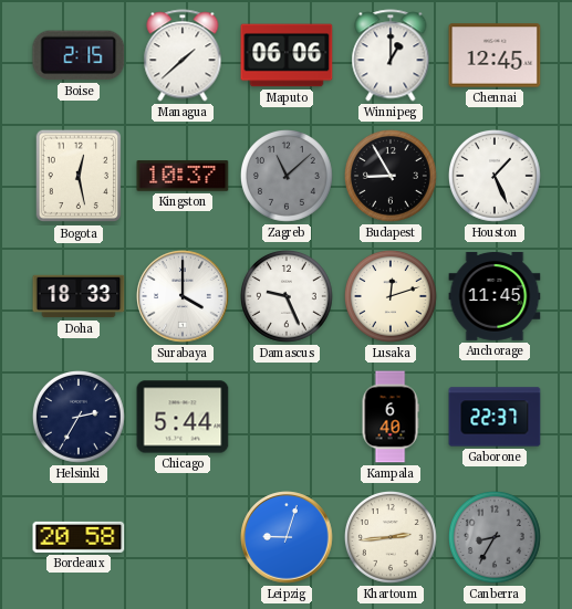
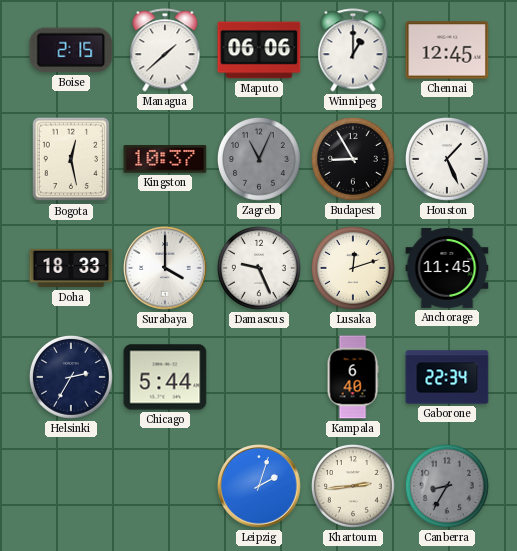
Zagreb: 11:08 -> 11:04 (260, 160)
Gaborone: 22:37 -> 22:34 (447, 377)
Bordeaux: 20:58 -> none (79, 537)
Leipzig: 9:03 -> 2:03 (259, 486)
